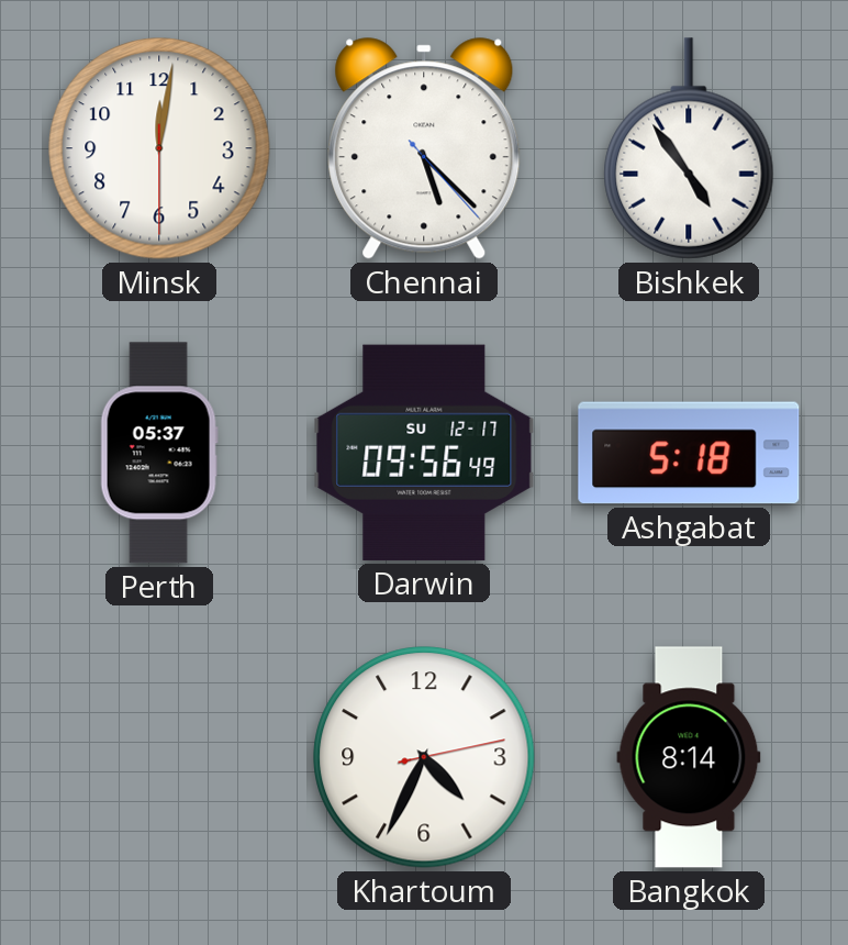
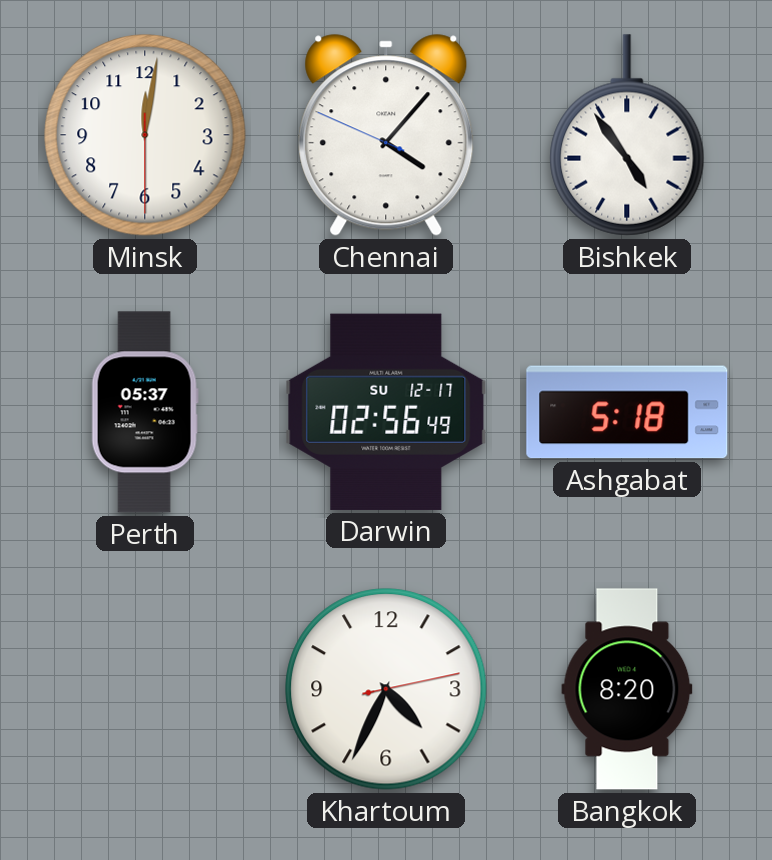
Chennai: 5:22 -> 4:06 (386, 135)
Darwin: 09:56 -> 02:56 (386, 412)
Bangkok: 8:14 -> 8:20 (627, 689)
